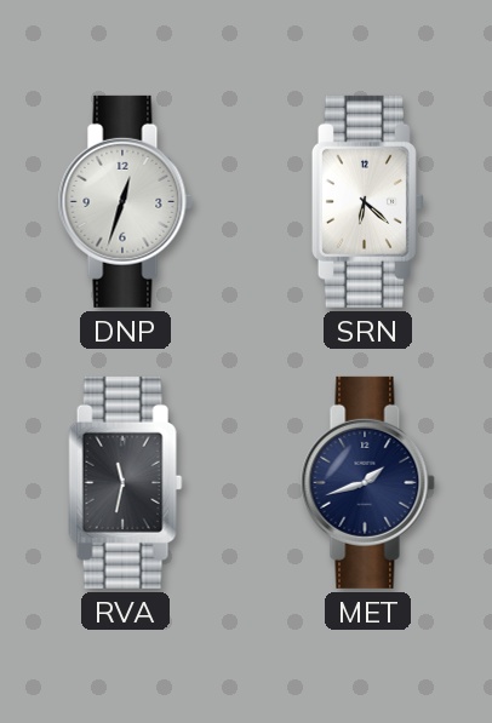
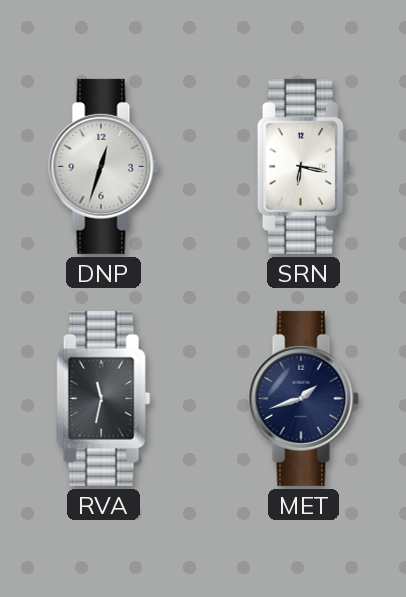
SRN: 6:22 -> 6:17 (303, 166)
